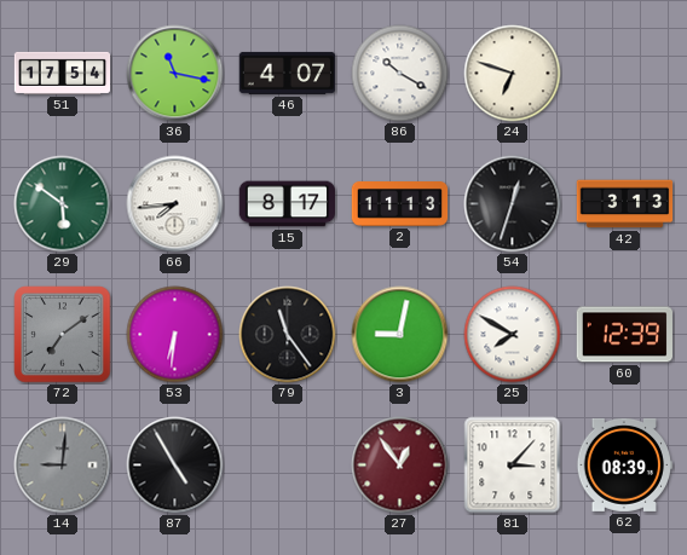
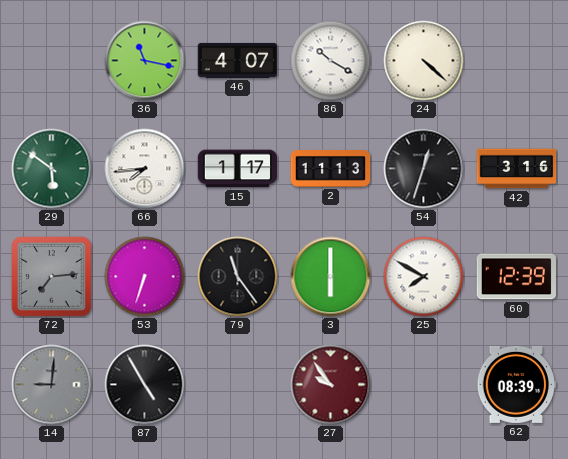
51: 17:54 -> none (63, 73)
24: 6:48 -> 4:22 (424, 61)
15: 8:17 -> 1:17 (238, 169)
42: 3:13 -> 3:16 (517, 169)
72: 7:09 -> 7:14 (52, 277)
53: 6:31 -> 6:33 (145, 277)
3: 9:02 -> 6:00 (331, 277)
27: 12:54 -> 9:54 (331, 385)
81: 3:07 -> none (513, 466)
